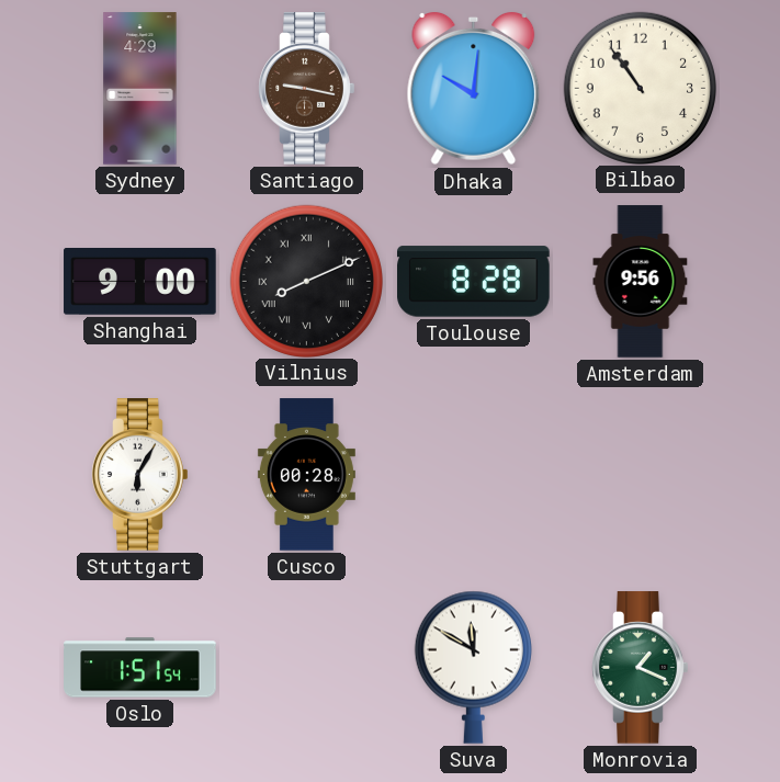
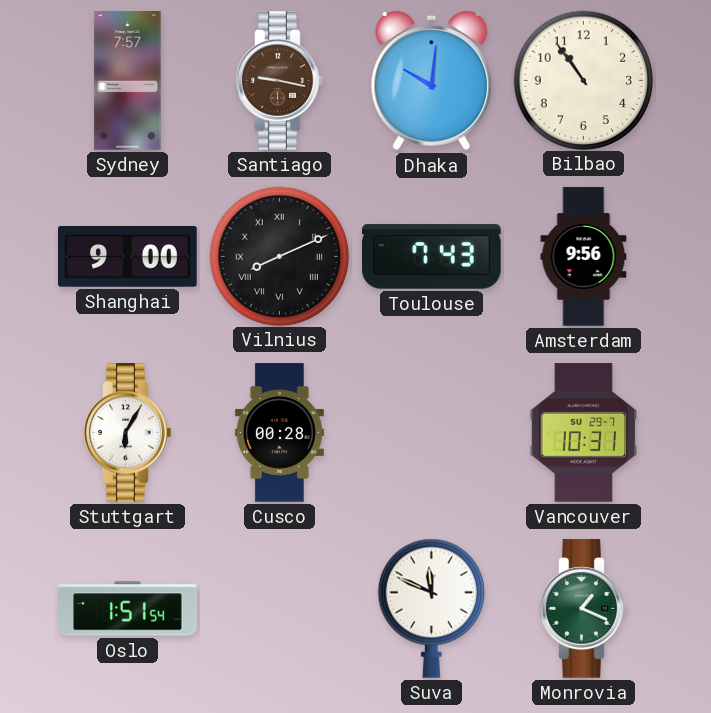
Sydney: 4:29 -> 7:57 (128, 81)
Toulouse: 8:28 -> 7:43 (432, 257)
Vancouver: none -> 10:31 (584, 433)
Suva: 11:50 -> 11:49 (431, 608)
